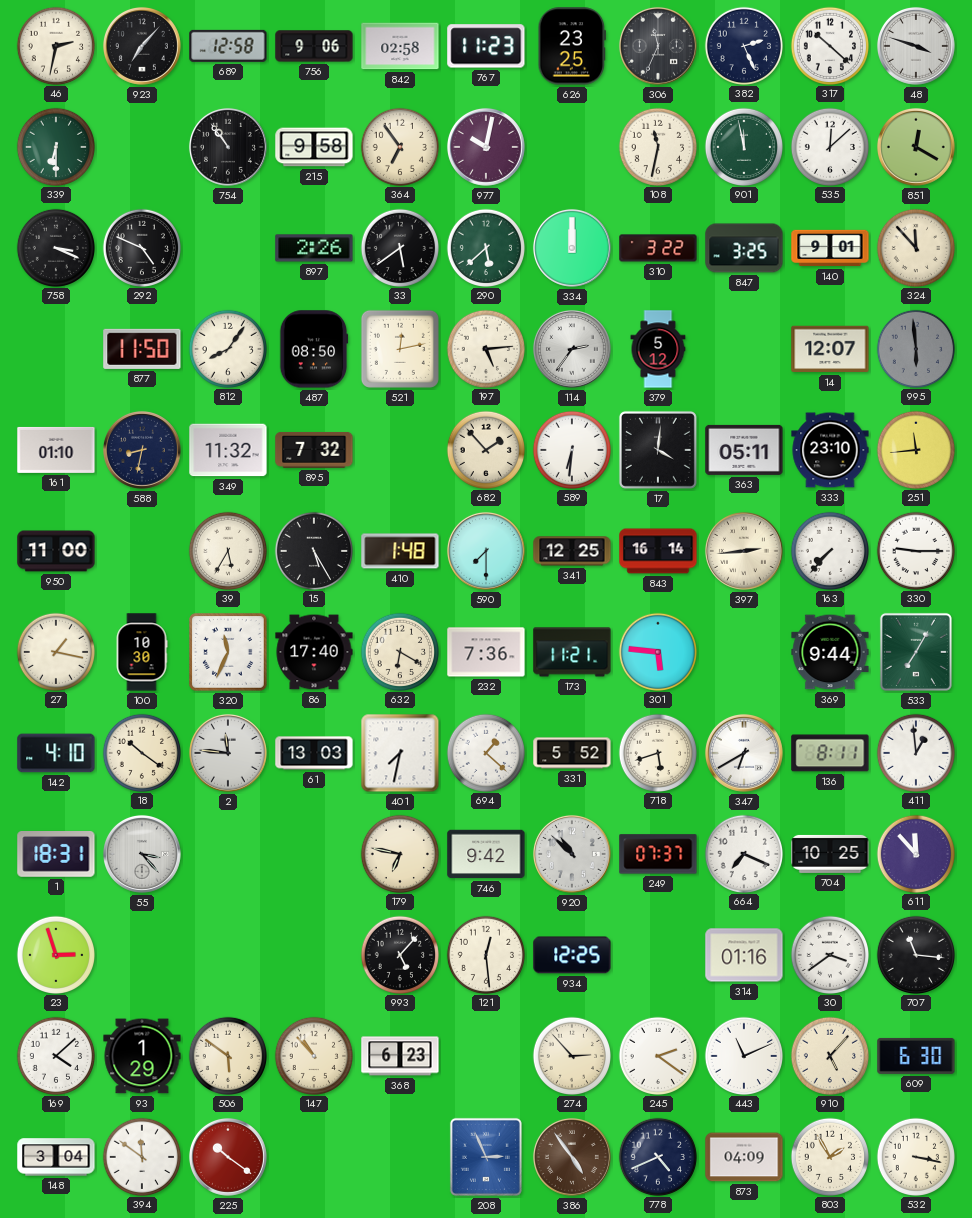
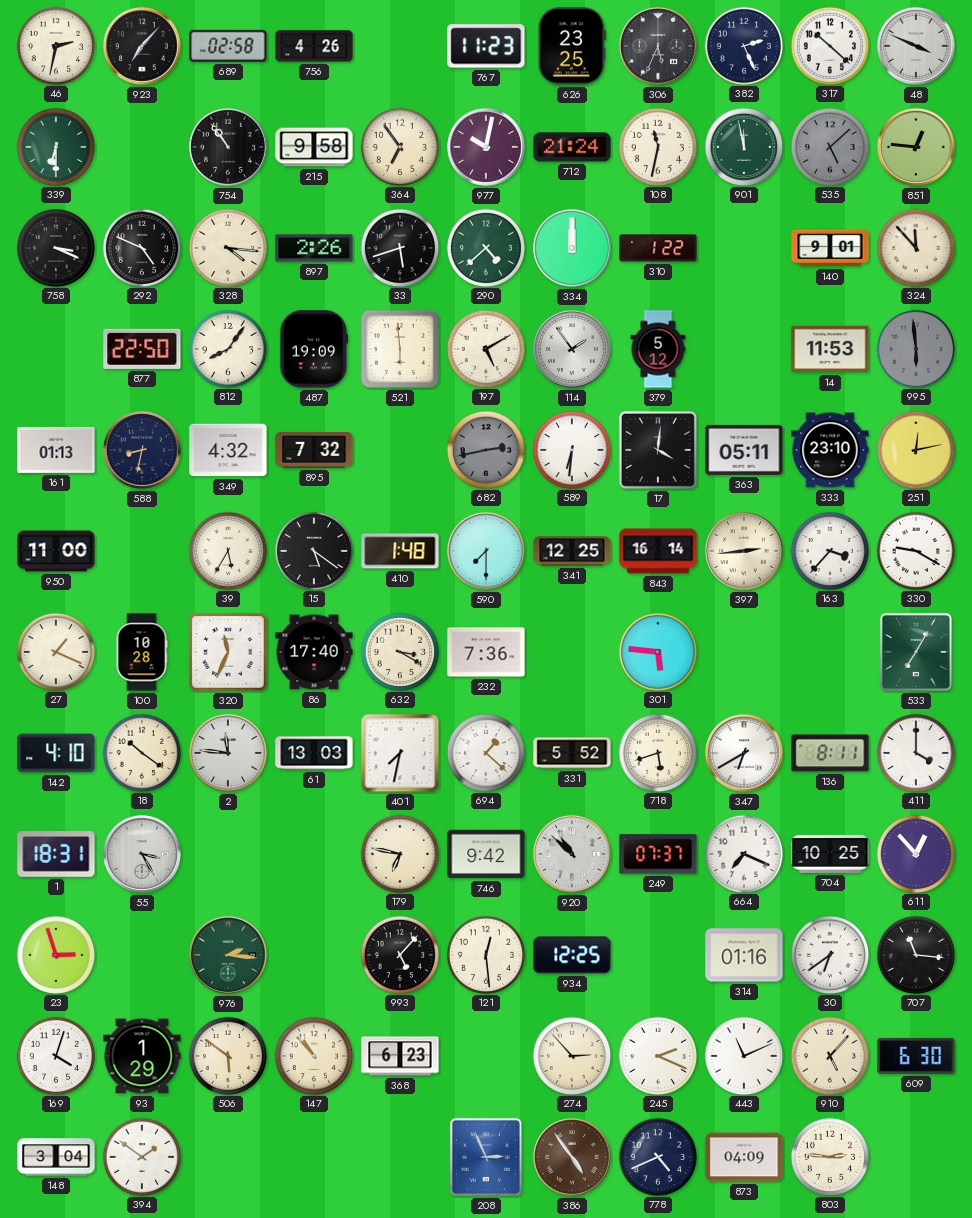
689: 12:58 -> 02:58 (228, 46)
756: 9:06 -> 4:26 (314, 46)
842: 02:58 -> none (400, 46)
306: 11:34 -> 5:34 (658, 46)
48: 3:48 -> 3:49 (916, 46)
712: none -> 21:24 (572, 147)
535: 12:08 -> 5:08 (829, 146)
535 dial: white -> grey (829, 146)
851: 12:20 -> 12:46 (916, 147)
328: none -> 4:16 (227, 247)
33: 5:39 -> 5:42 (399, 247)
290: 5:38 -> 4:38 (485, 247)
310: 3:22 -> 1:22 (658, 248)
847: 3:25 -> none (744, 248)
877: 11:50 -> 22:50 (142, 349)
487: 08:50 -> 19:09 (314, 349)
521: 12:13 -> 5:59 (400, 349)
197: 5:14 -> 5:10 (485, 348)
114: 2:36 -> 1:54 (572, 349)
14: 12:07 -> 11:53 (830, 349)
161: 01:10 -> 01:13 (56, 450)
349: 11:32 -> 4:32 (228, 450)
682: 1:53 -> 2:43 (485, 449)
682 dial: cream -> grey (485, 449)
251: 11:44 -> 12:13 (915, 449)
15: 5:25 -> 5:21 (313, 550)
163: 7:37 -> 3:37 (829, 550)
330: 9:15 -> 9:20 (915, 550)
27: 1:17 -> 1:19 (55, 651)
100: 10:30 -> 10:28 (142, 652)
632: 6:20 -> 3:20 (399, 651)
173: 11:21 -> none (572, 652)
369: 9:44 -> none (830, 652)
411: 12:59 -> 4:00 (915, 752)
55: 3:23 -> 3:25 (142, 854)
611: 11:53 -> 12:53 (915, 853)
976: none -> 2:16 (228, 955)
30: 3:39 -> 6:39 (829, 954)
169: 4:08 -> 4:03 (55, 1055)
245: 2:21 -> 2:19 (657, 1055)
394: 11:51 -> 1:51 (141, 1156)
225: 10:21 -> none (228, 1157)
803: 1:55 -> 2:46 (829, 1156)
532: 3:17 -> none (915, 1156)
